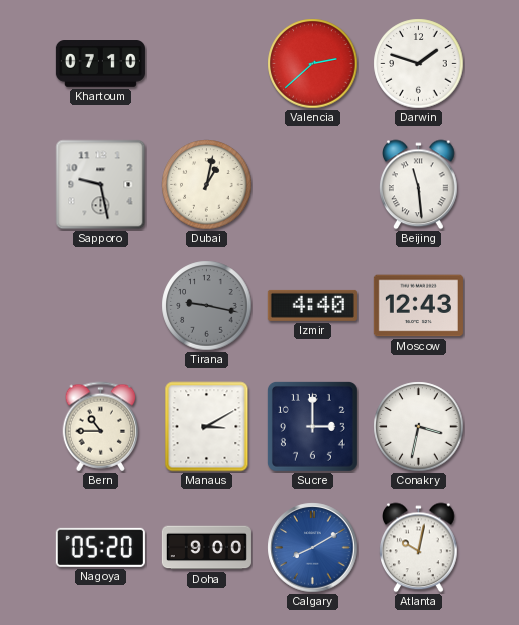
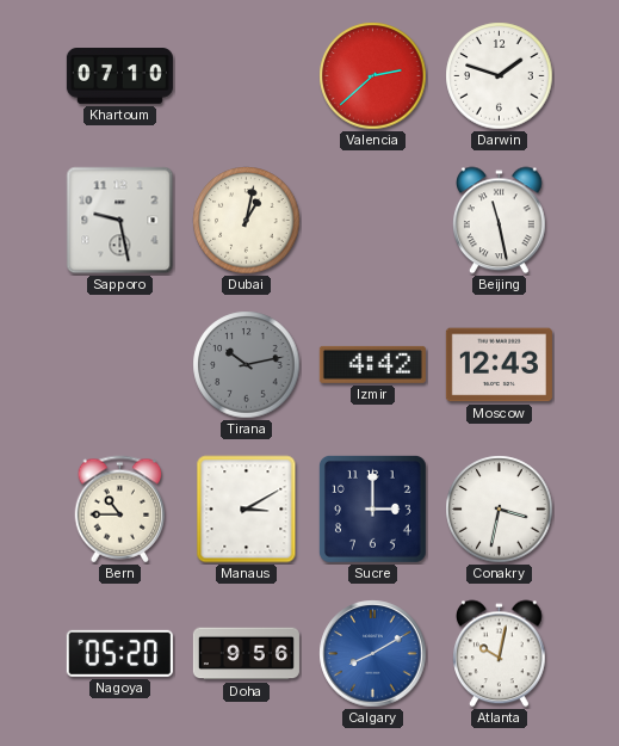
Beijing: 11:29 -> 11:28 (500, 221)
Tirana: 9:17 -> 10:13 (247, 365)
Izmir: 4:40 -> 4:42 (372, 364)
Doha: 9:00 -> 9:56 (246, 654)
